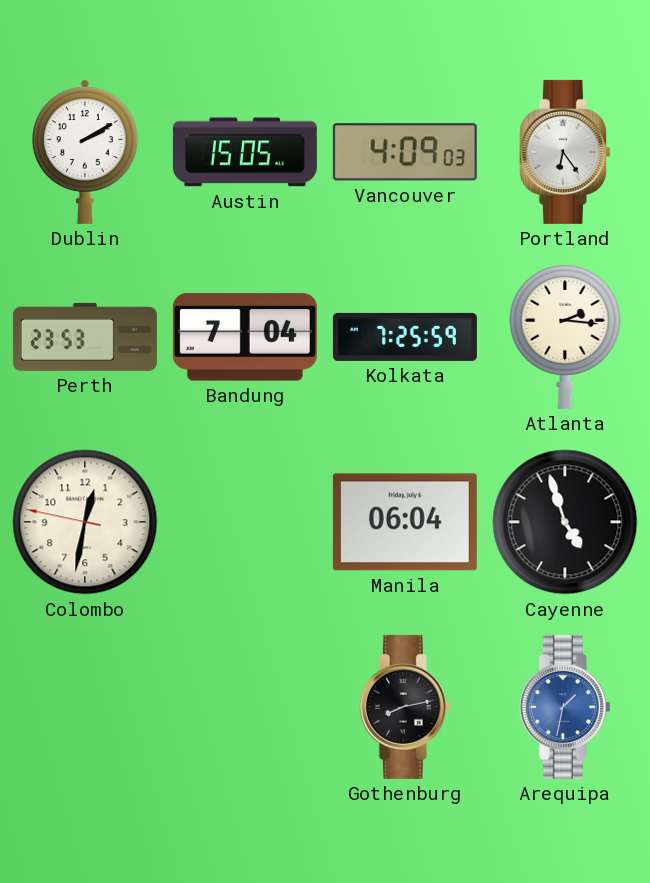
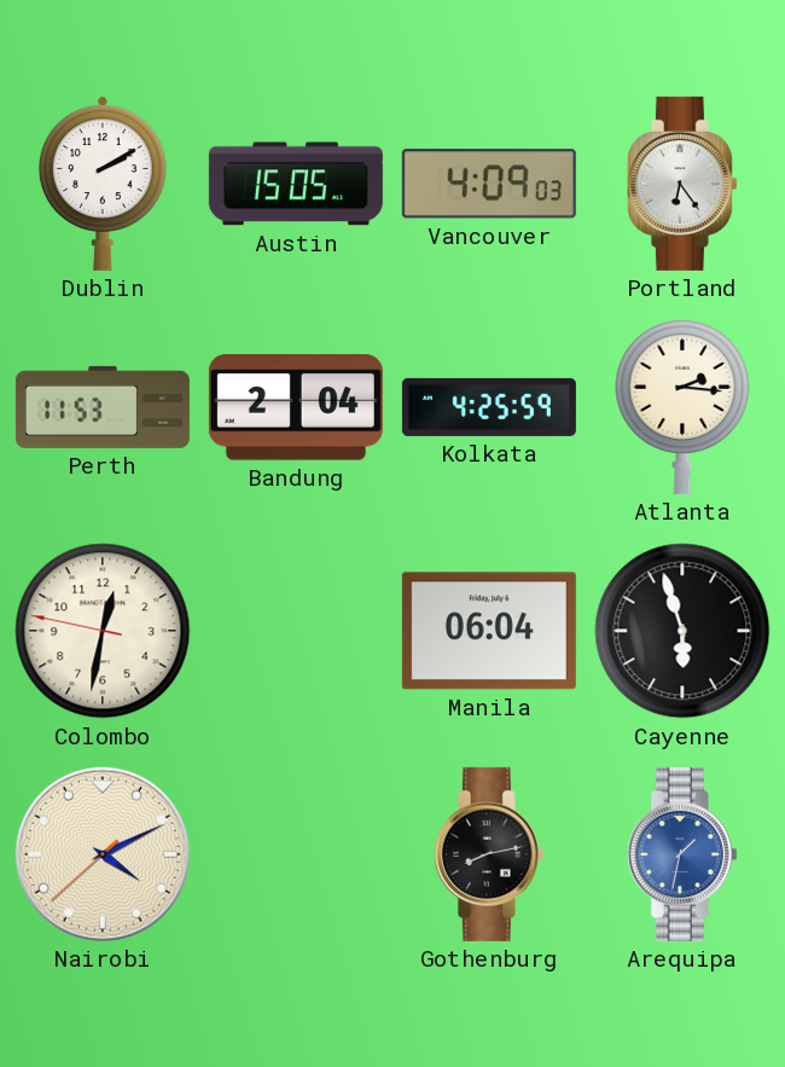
Perth: 23:53 -> 11:53 (103, 407)
Bandung: 7:04 -> 2:04 (296, 407)
Kolkata: 7:25 -> 4:25 (489, 407)
Cayenne: 4:57 -> 5:57 (682, 631)
Nairobi: none -> 4:10 (103, 854)
